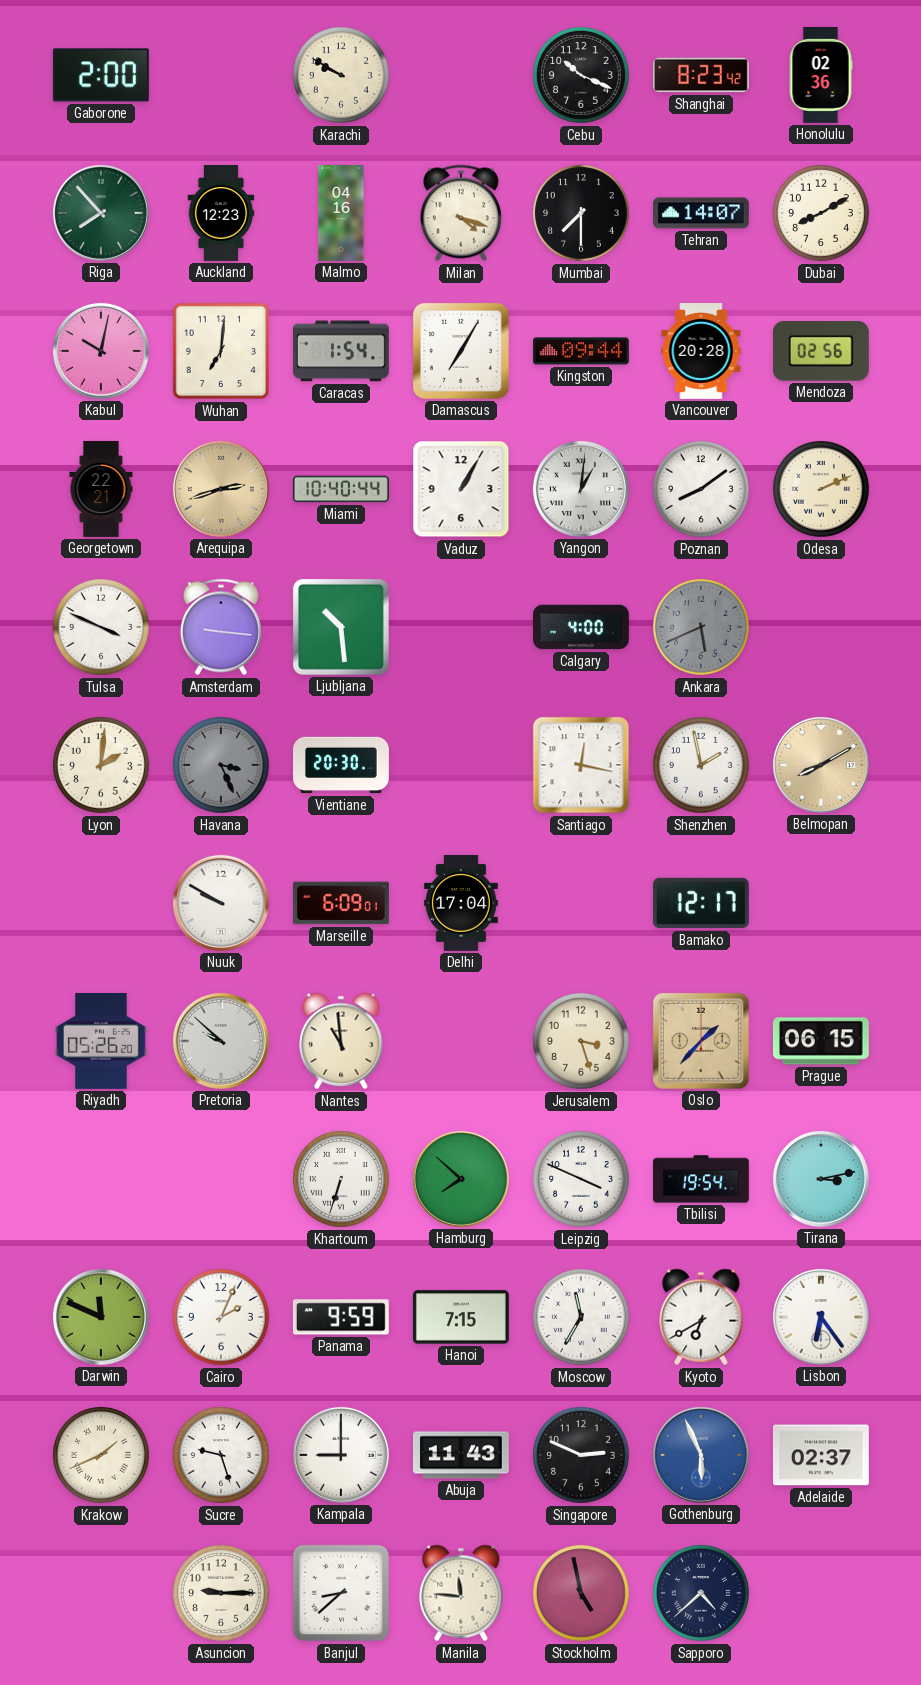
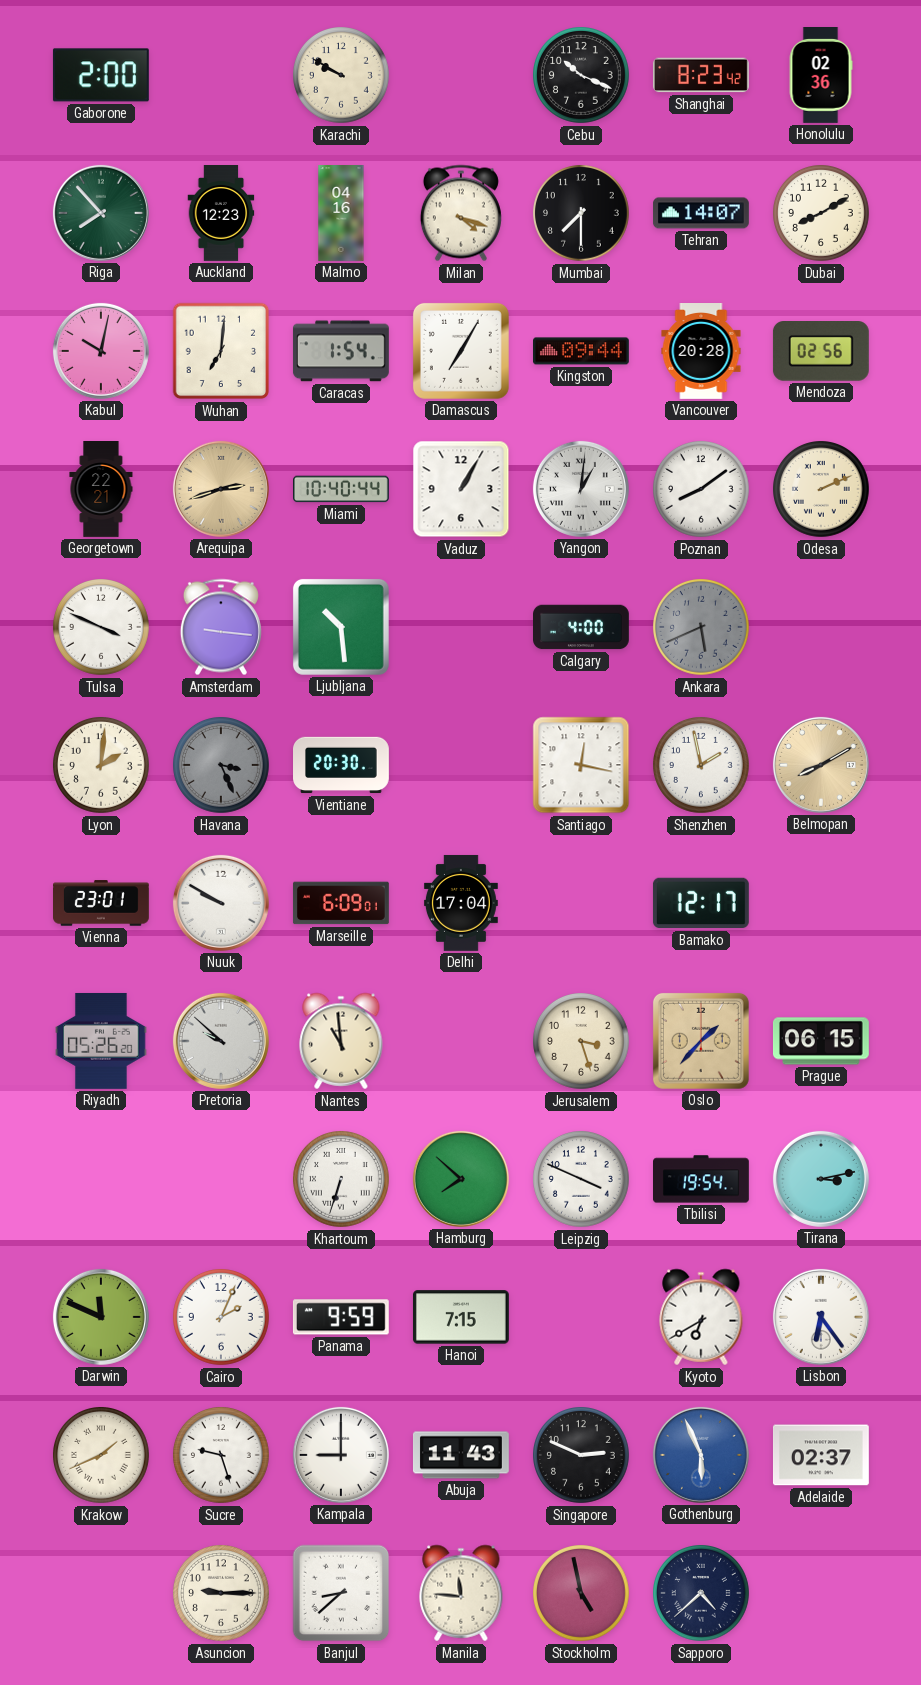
Vienna: none -> 23:01 (102, 903)
Moscow: 11:35 -> none (582, 1318)
